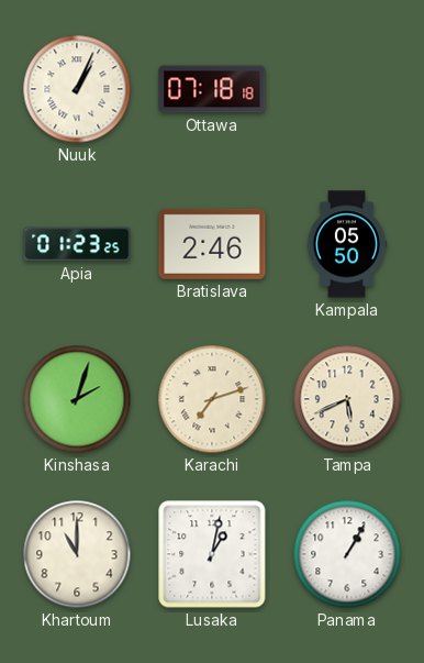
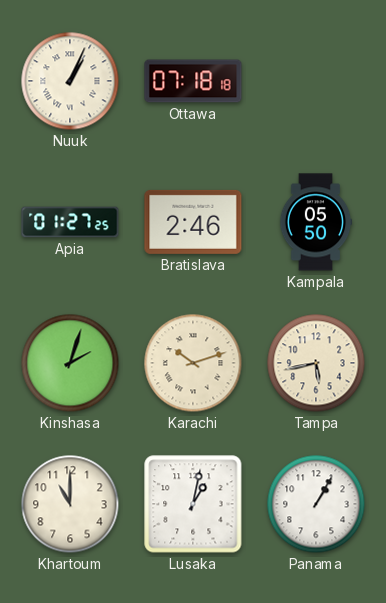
Apia: 01:23 -> 01:27 (70, 222)
Karachi: 7:12 -> 10:12 (193, 363)
Tampa: 5:41 -> 5:43 (316, 363)
